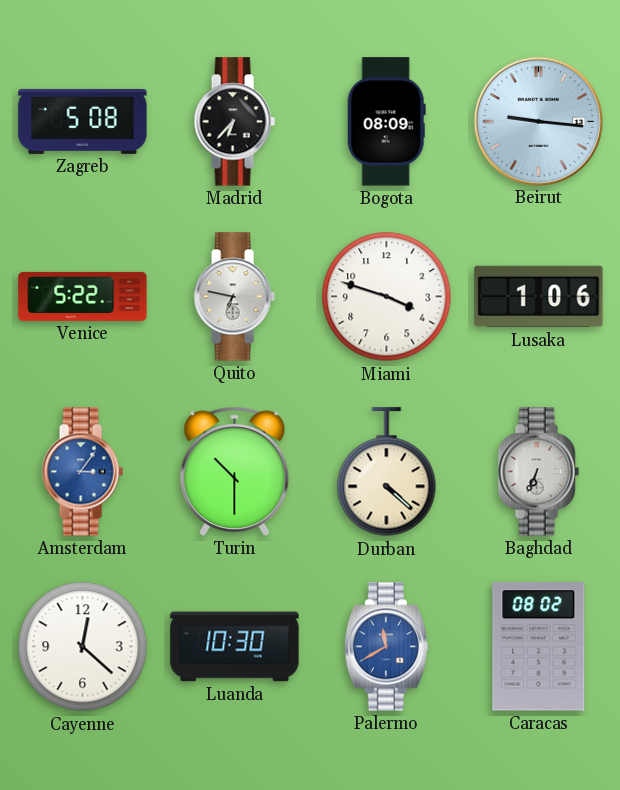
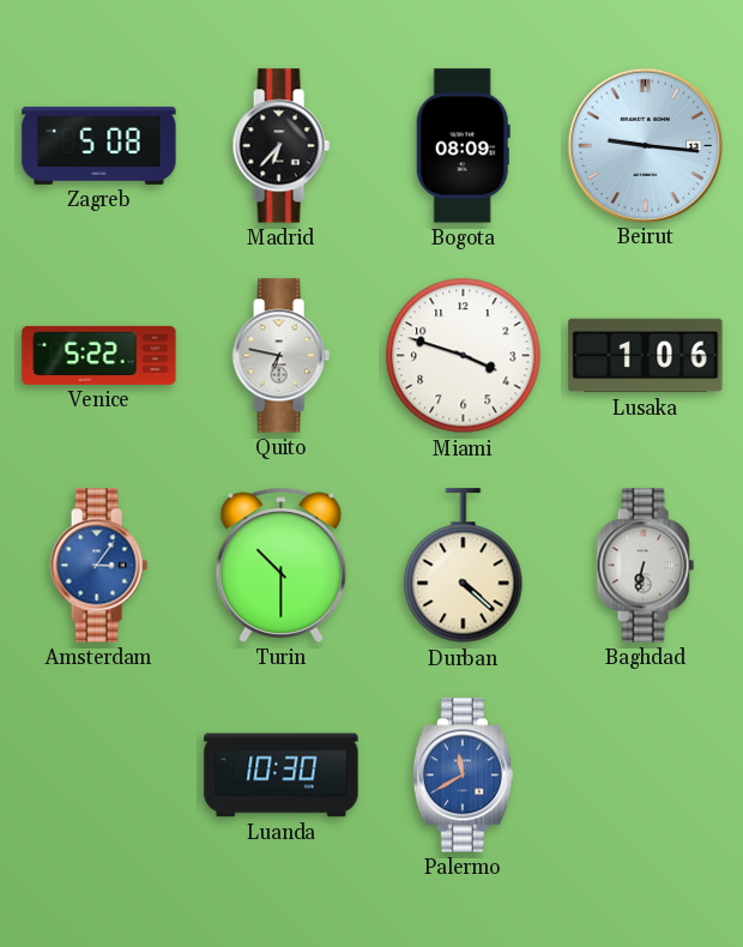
Baghdad: 6:34 -> 6:32 (645, 566)
Cayenne: 12:22 -> none (83, 647)
Caracas: 08:02 -> none (539, 647)
